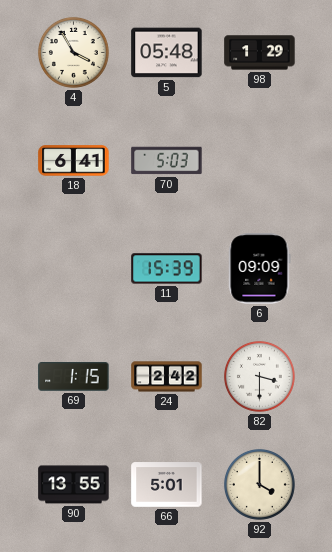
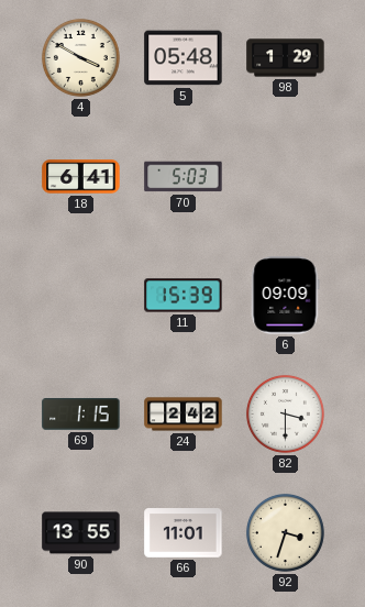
4: 3:55 -> 3:50 (80, 57)
66: 5:01 -> 11:01 (184, 533)
92: 4:00 -> 3:33 (285, 532)
